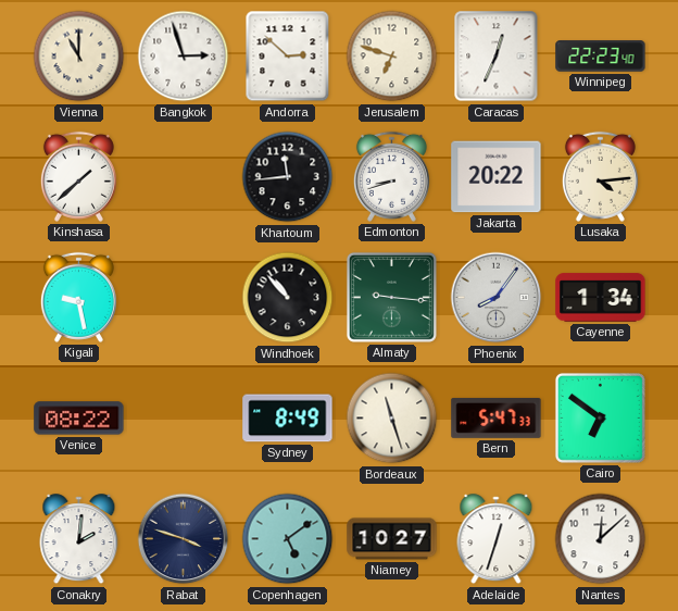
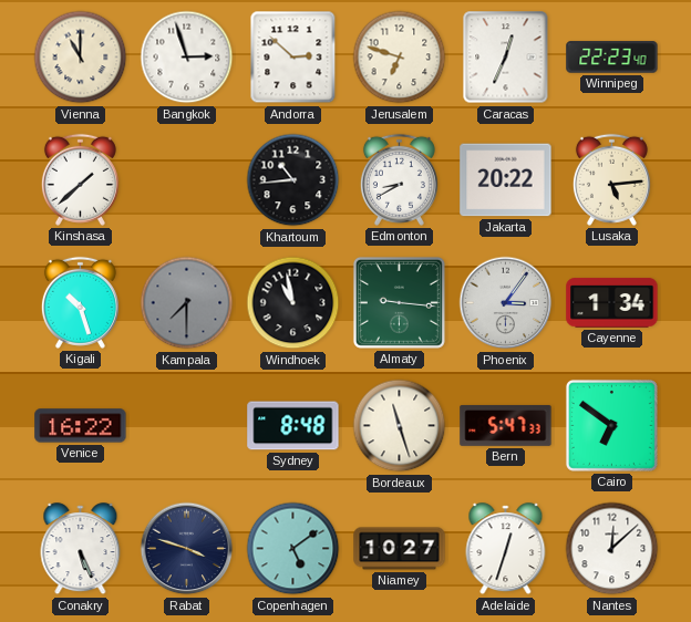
Khartoum: 11:44 -> 10:44 (293, 180)
Edmonton: 8:42 -> 8:40 (399, 179)
Lusaka: 4:14 -> 5:14 (611, 179)
Kigali: 9:28 -> 10:27 (80, 302)
Kampala: none -> 7:30 (187, 303)
Windhoek: 10:53 -> 10:58 (293, 303)
Phoenix: 8:06 -> 3:06 (506, 303)
Venice: 08:22 -> 16:22 (81, 426)
Sydney: 8:49 -> 8:48 (293, 426)
Conakry: 2:01 -> 5:26 (81, 549)
